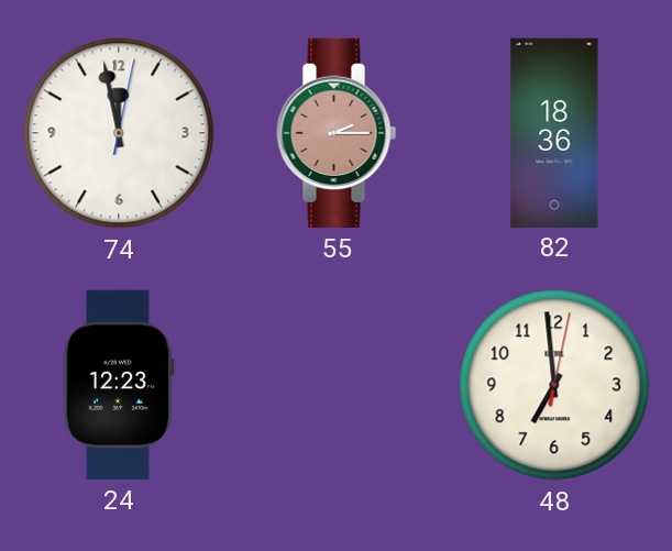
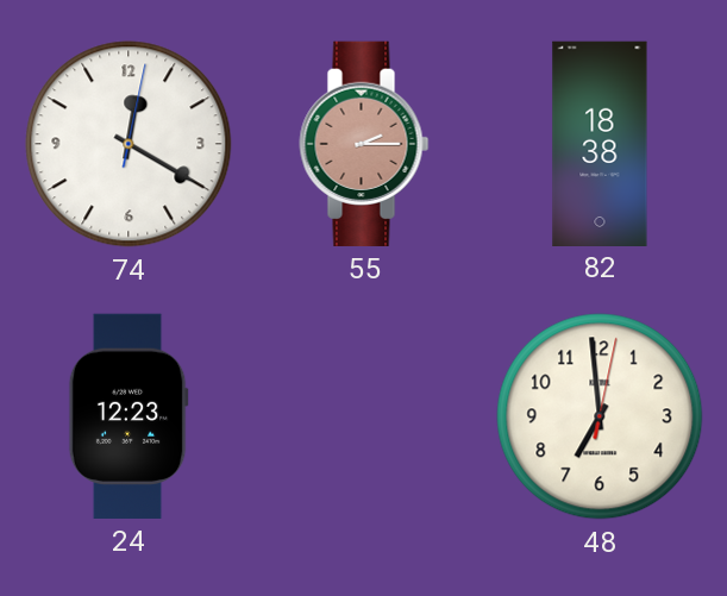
74: 11:58 -> 12:20 (129, 144)
82: 18:36 -> 18:38 (600, 143)
